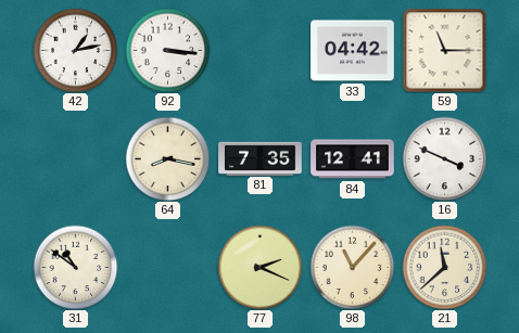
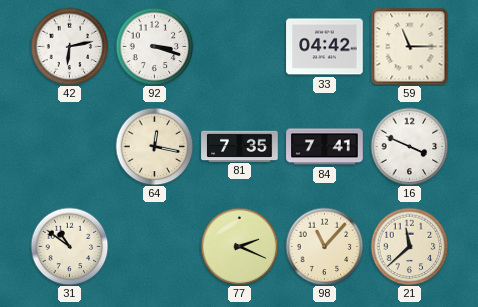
42: 1:13 -> 6:13 (69, 46)
92: 3:16 -> 3:18 (154, 46)
64: 8:17 -> 12:17 (154, 146)
84: 12:41 -> 7:41 (325, 147)
